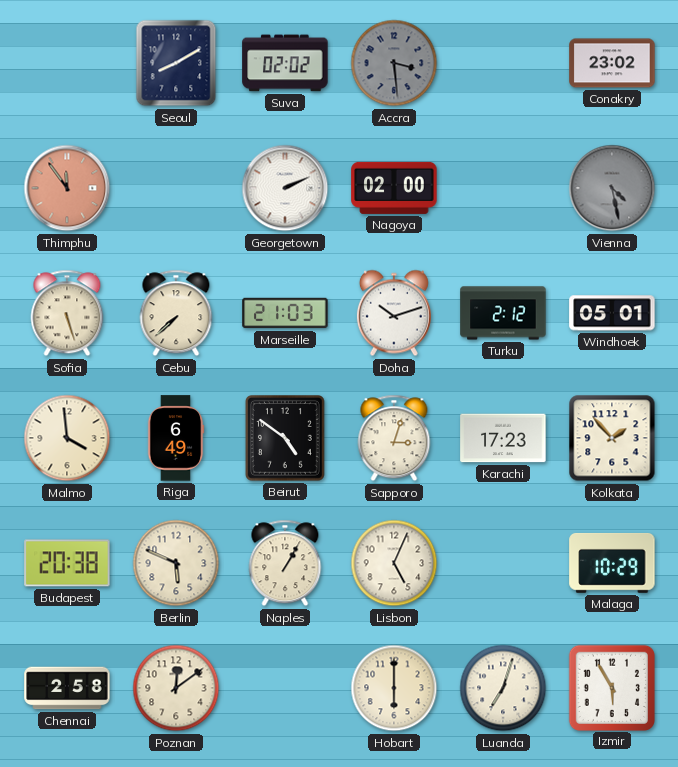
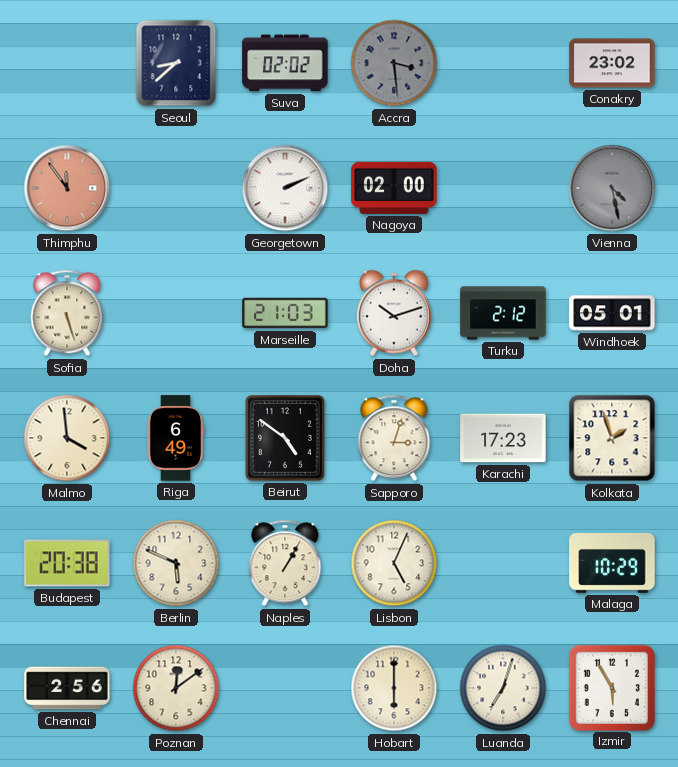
Seoul: 8:10 -> 8:38 (176, 63)
Cebu: 7:38 -> none (176, 313)
Kolkata: 1:53 -> 1:57 (612, 438)
Chennai: 2:58 -> 2:56 (67, 688)
